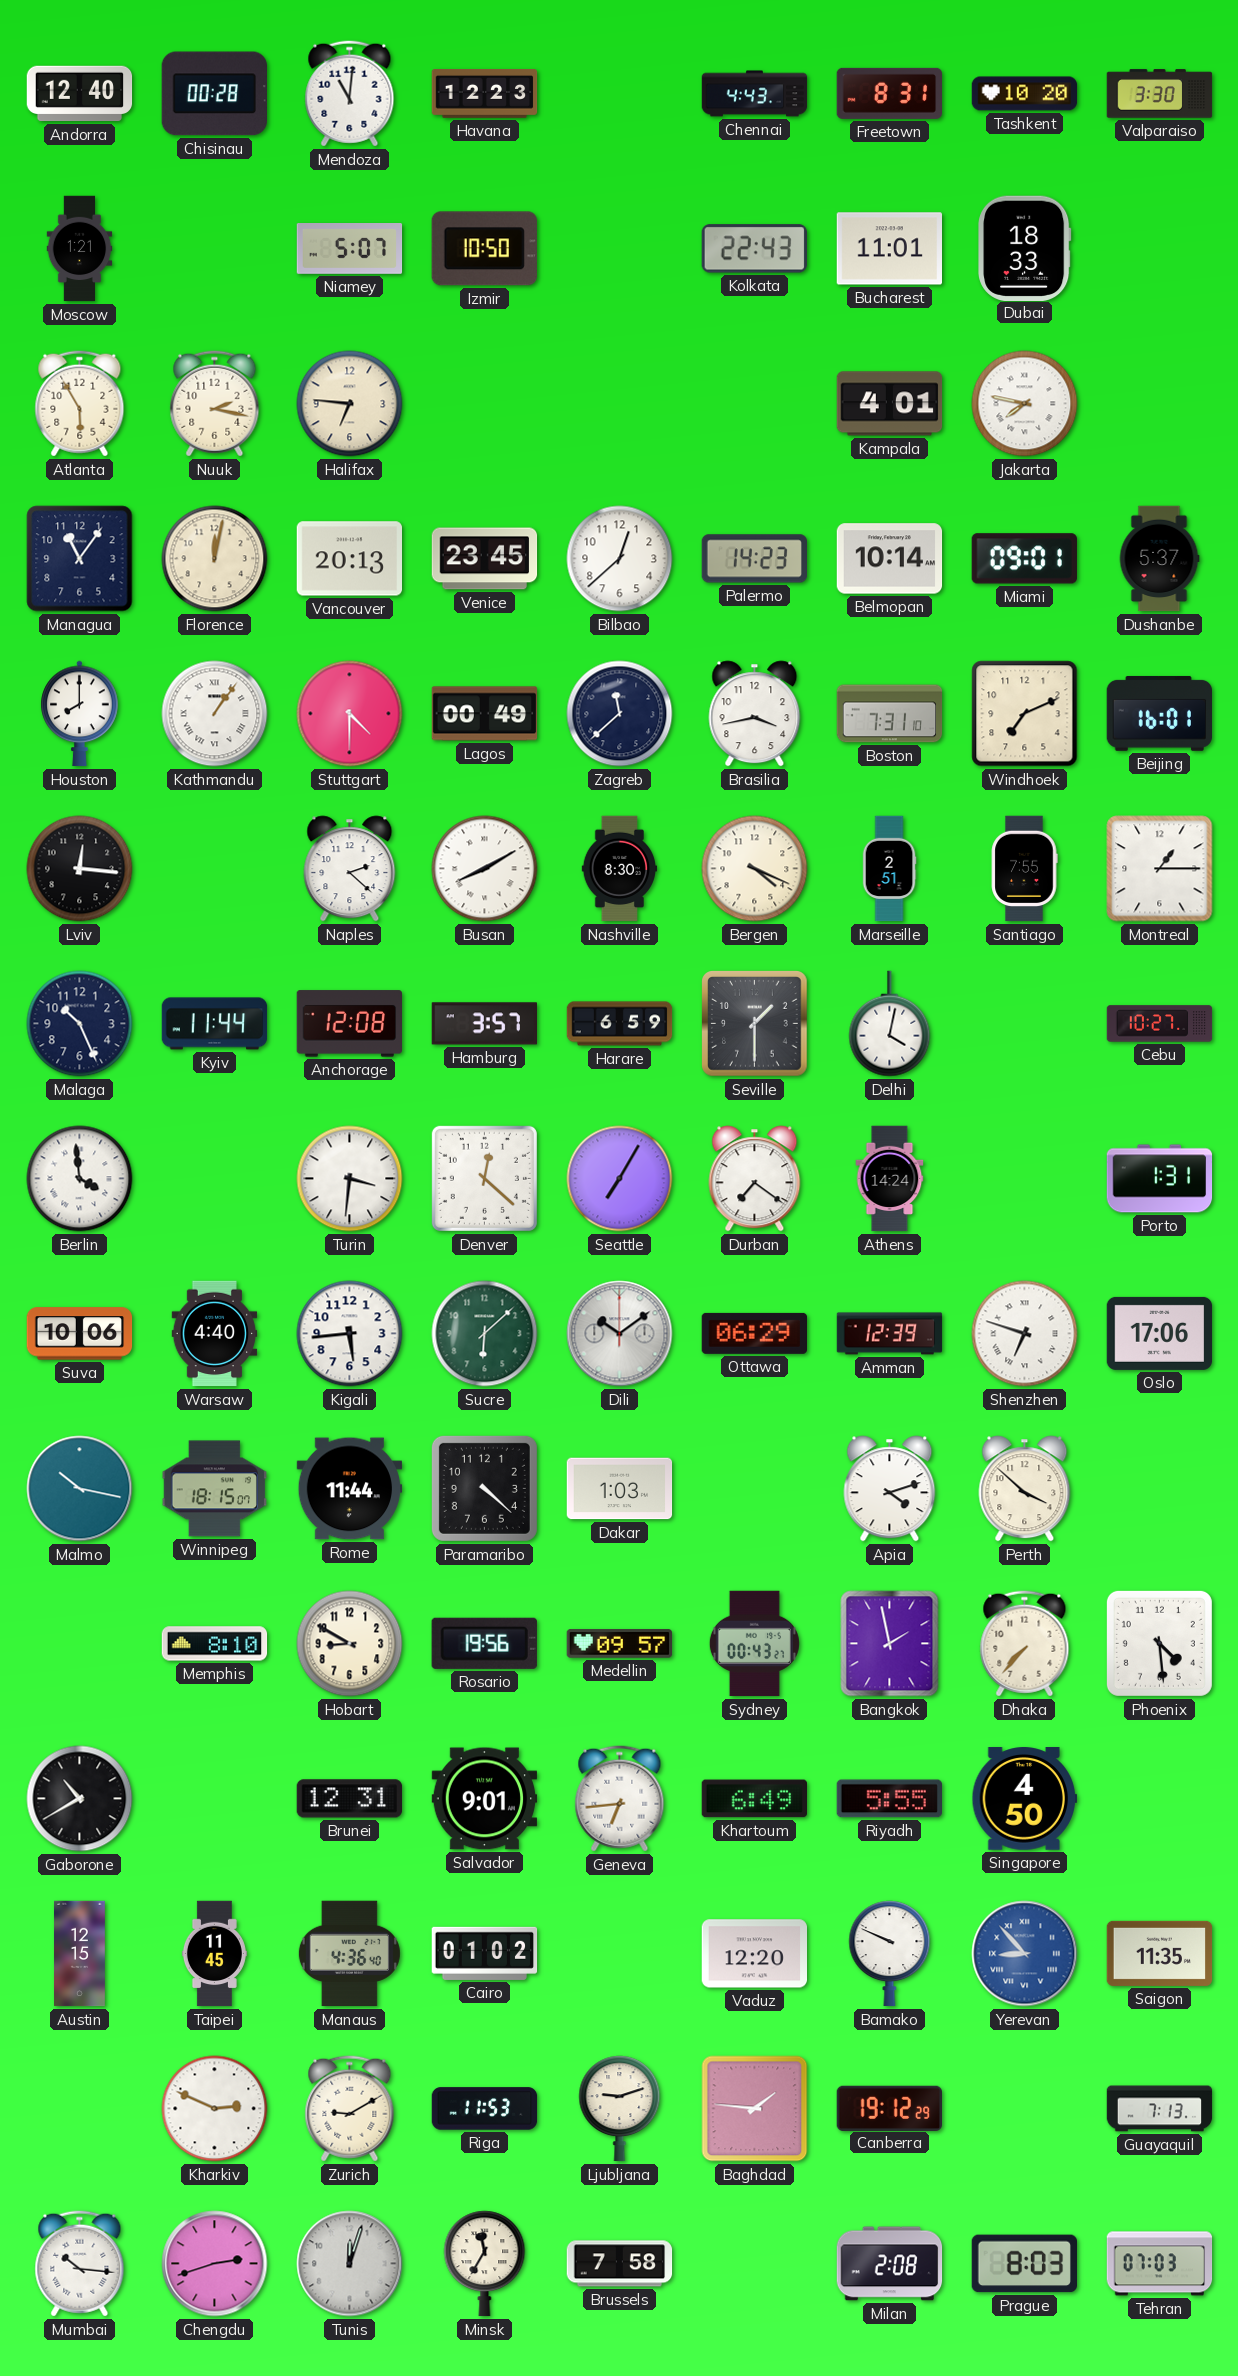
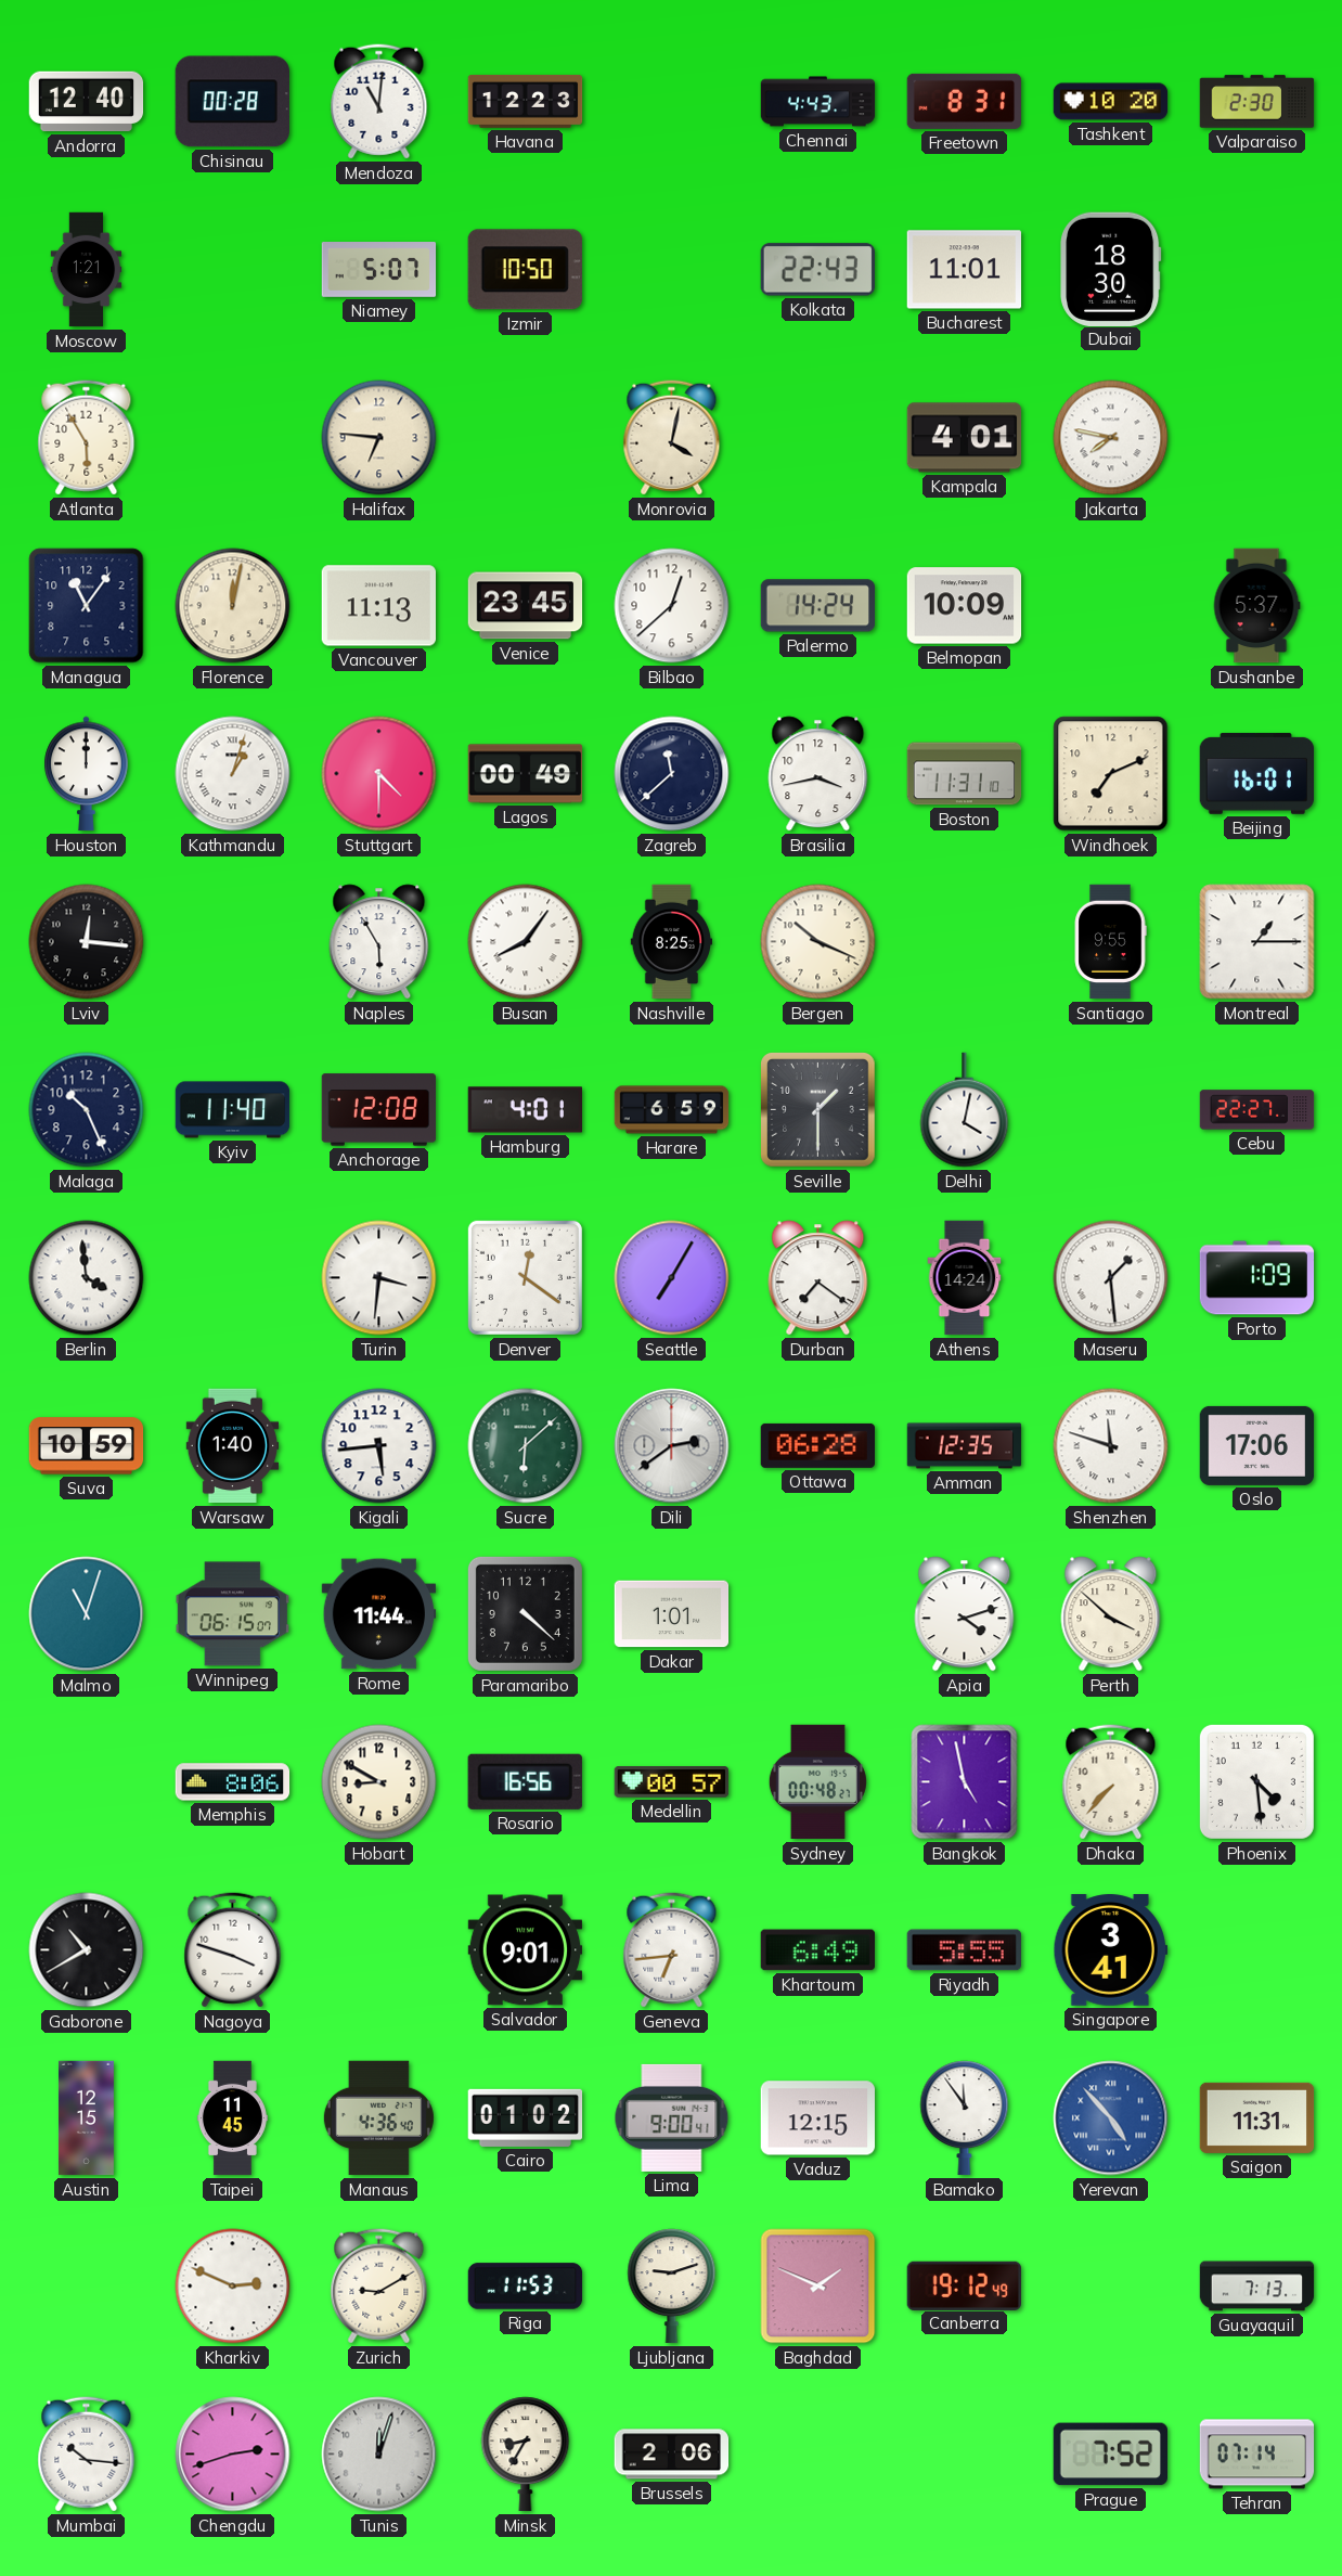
Valparaiso: 3:30 -> 2:30 (1257, 102)
Dubai: 18:33 -> 18:30 (1111, 269)
Nuuk: 2:17 -> none (215, 404)
Monrovia: none -> 4:02 (672, 438)
Vancouver: 20:13 -> 11:13 (379, 606)
Palermo: 14:23 -> 14:24 (817, 606)
Belmopan: 10:14 -> 10:09 (965, 606)
Miami: 09:01 -> none (1024, 559)
Houston: 8:00 -> 12:00 (87, 774)
Kathmandu: 1:06 -> 1:03 (233, 774)
Boston: 7:31 -> 11:31 (965, 774)
Naples: 2:22 -> 5:55 (379, 942)
Busan: 8:10 -> 8:06 (526, 942)
Nashville: 8:30 -> 8:25 (672, 942)
Bergen: 4:19 -> 10:19 (818, 942)
Marseille: 2:51 -> none (889, 869)
Santiago: 7:55 -> 9:55 (1110, 942)
Kyiv: 11:44 -> 11:40 (233, 1110)
Hamburg: 3:57 -> 4:01 (526, 1110)
Cebu: 10:27 -> 22:27 (1257, 1110)
Denver: 12:22 -> 12:21 (525, 1277)
Maseru: none -> 1:29 (1111, 1278)
Porto: 1:31 -> 1:09 (1257, 1278)
Suva: 10:06 -> 10:59 (87, 1446)
Warsaw: 4:40 -> 1:40 (233, 1446)
Dili: 10:09 -> 2:39 (672, 1446)
Ottawa: 06:29 -> 06:28 (817, 1445)
Amman: 12:39 -> 12:35 (965, 1446)
Shenzhen: 6:48 -> 11:48 (1111, 1446)
Malmo: 10:17 -> 11:03 (87, 1614)
Winnipeg: 18:15 -> 06:15 (232, 1614)
Dakar: 1:03 -> 1:01 (672, 1614)
Memphis: 8:10 -> 8:06 (233, 1782)
Rosario: 19:56 -> 16:56 (525, 1781)
Medellin: 09:57 -> 00:57 (672, 1782)
Sydney: 00:43 -> 00:48 (817, 1782)
Bangkok: 1:58 -> 4:58 (965, 1782)
Nagoya: none -> 3:48 (233, 1950)
Brunei: 12:31 -> none (350, 1799)
Singapore: 4:50 -> 3:41 (1111, 1950)
Lima: none -> 9:00 (672, 2117)
Vaduz: 12:20 -> 12:15 (818, 2118)
Bamako: 9:49 -> 11:54 (965, 2118)
Yerevan: 8:53 -> 4:53 (1111, 2118)
Saigon: 11:35 -> 11:31 (1257, 2117)
Baghdad: 1:46 -> 1:49 (818, 2287)
Canberra: 19:12:29 -> 19:12:49 (964, 2285)
Minsk: 11:35 -> 8:35 (526, 2455)
Brussels: 7:58 -> 2:06 (672, 2455)
Milan: 2:08 -> none (890, 2264)
Prague: 8:03 -> 7:52 (1110, 2455)
Tehran: 07:03 -> 07:14 (1257, 2455)
